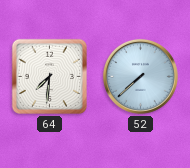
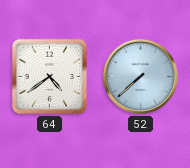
64: 7:31 -> 4:39 (49, 76)
